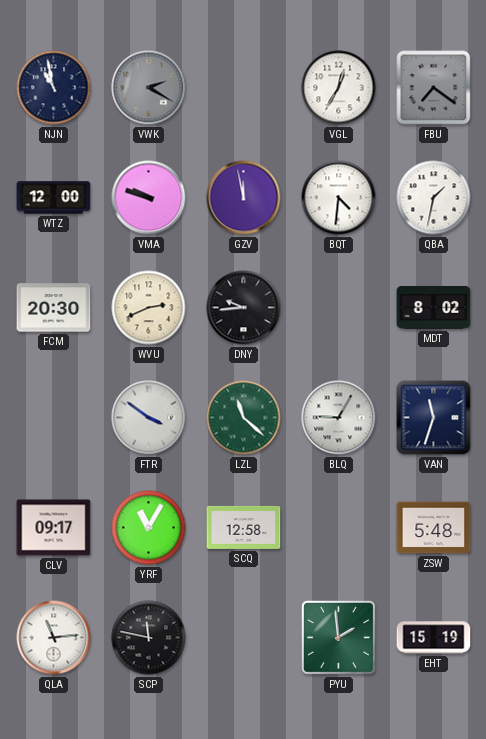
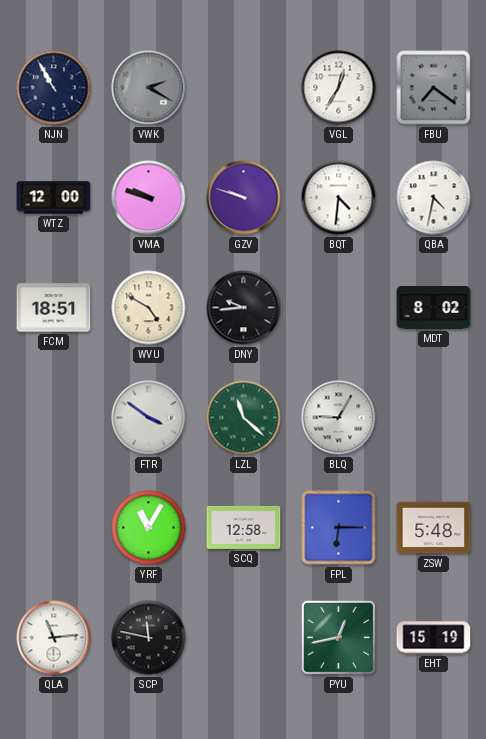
NJN: 10:58 -> 10:55 (54, 88)
GZV: 11:58 -> 9:48 (244, 198)
QBA: 1:32 -> 4:32 (434, 198)
FCM: 20:30 -> 18:51 (54, 308)
WVU: 2:41 -> 4:50 (149, 308)
VAN: 11:33 -> none (434, 418)
CLV: 09:17 -> none (54, 528)
FPL: none -> 6:15 (339, 528)
PYU: 1:59 -> 12:43 (338, 637)
